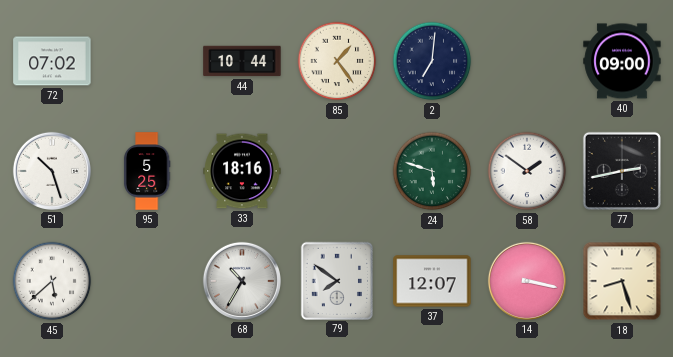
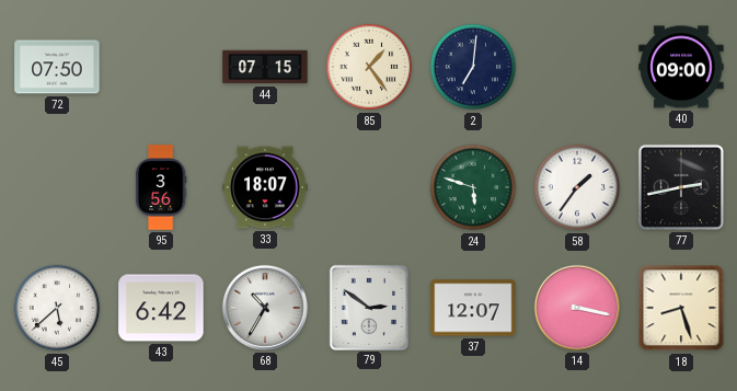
72: 07:02 -> 07:50 (57, 67)
44: 10:44 -> 07:15 (265, 67)
51: 10:27 -> none (52, 171)
95: 5:25 -> 3:56 (161, 187)
33: 18:16 -> 18:07 (265, 187)
58: 1:51 -> 1:36 (577, 187)
43: none -> 6:42 (161, 308)
79: 7:51 -> 2:51 (368, 307)
